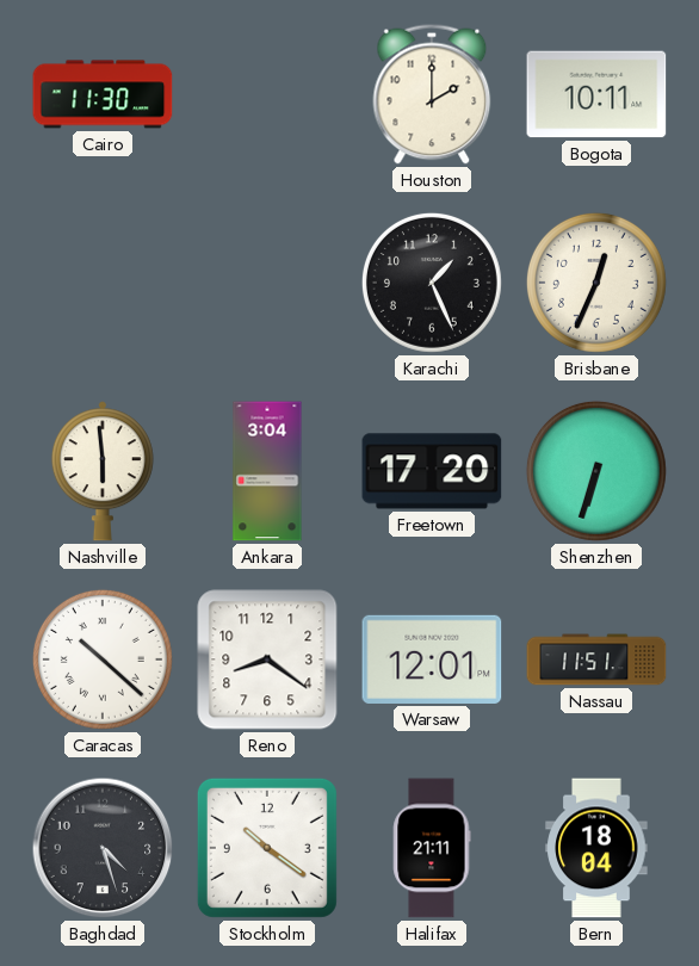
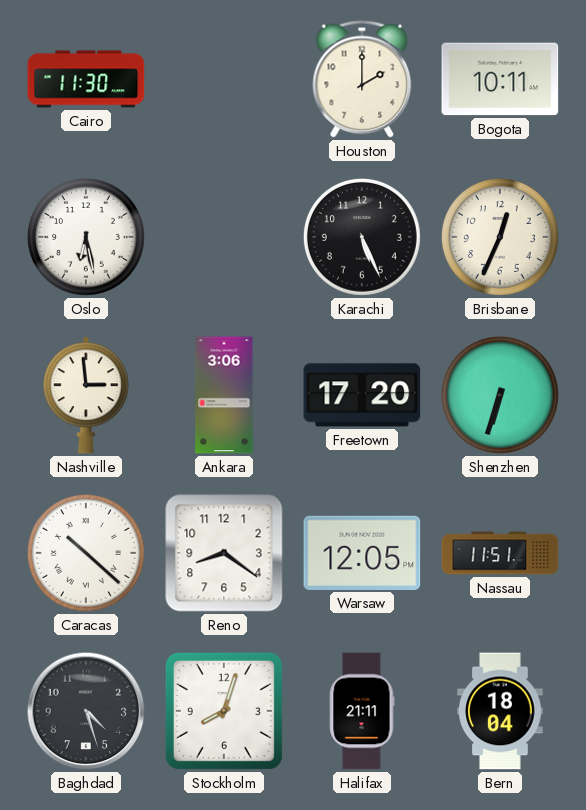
Oslo: none -> 6:28 (86, 237)
Karachi: 1:26 -> 5:26 (362, 237)
Nashville: 5:59 -> 2:59 (86, 395)
Ankara: 3:04 -> 3:06 (224, 395)
Warsaw: 12:01 -> 12:05 (362, 553)
Stockholm: 10:21 -> 8:03 (224, 711)
